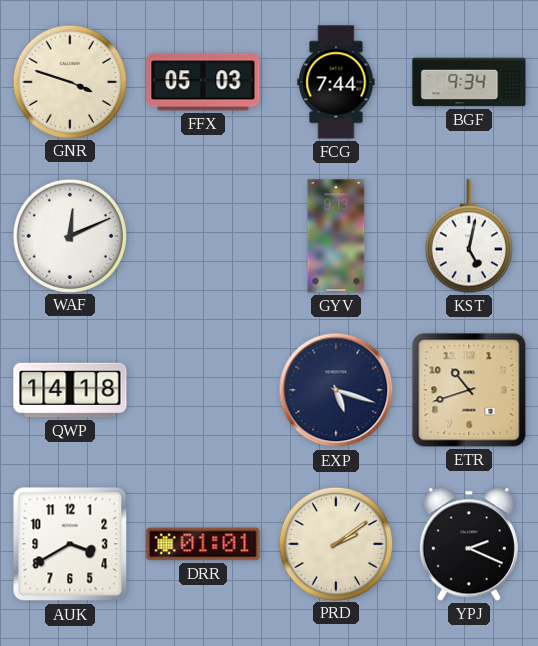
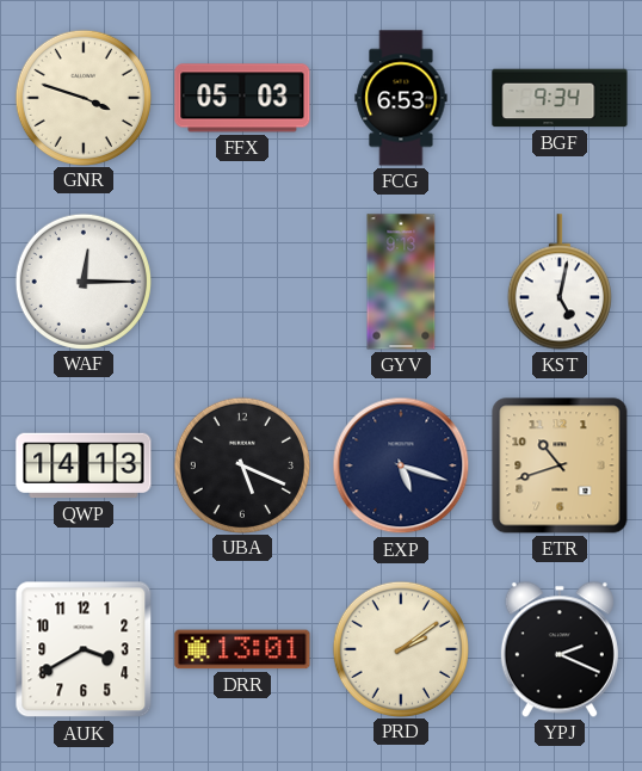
FCG: 7:44 -> 6:53 (401, 98)
WAF: 12:11 -> 12:15 (82, 280)
QWP: 14:18 -> 14:13 (84, 465)
UBA: none -> 5:19 (241, 464)
DRR: 01:01 -> 13:01 (242, 649)
